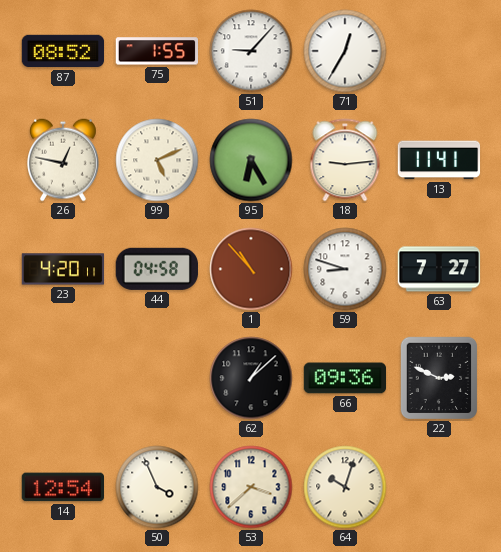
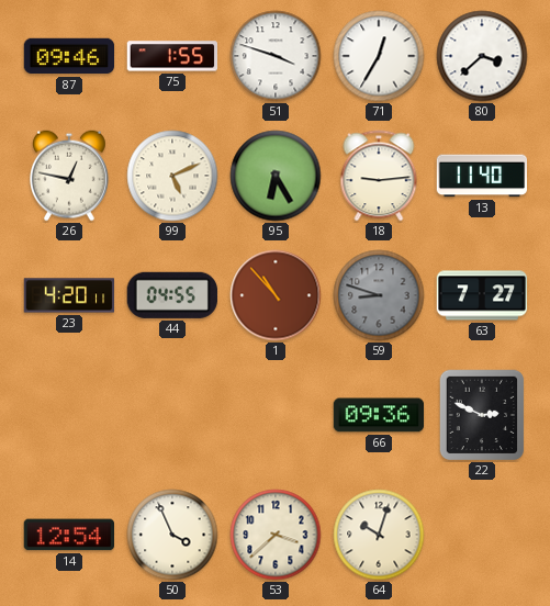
87: 08:52 -> 09:46 (69, 56)
51: 9:07 -> 3:48 (276, 56)
80: none -> 3:38 (482, 56)
13: 11:41 -> 11:40 (482, 176)
44: 04:58 -> 04:55 (172, 295)
59 dial: white -> grey (379, 295)
62: 1:08 -> none (251, 378)
